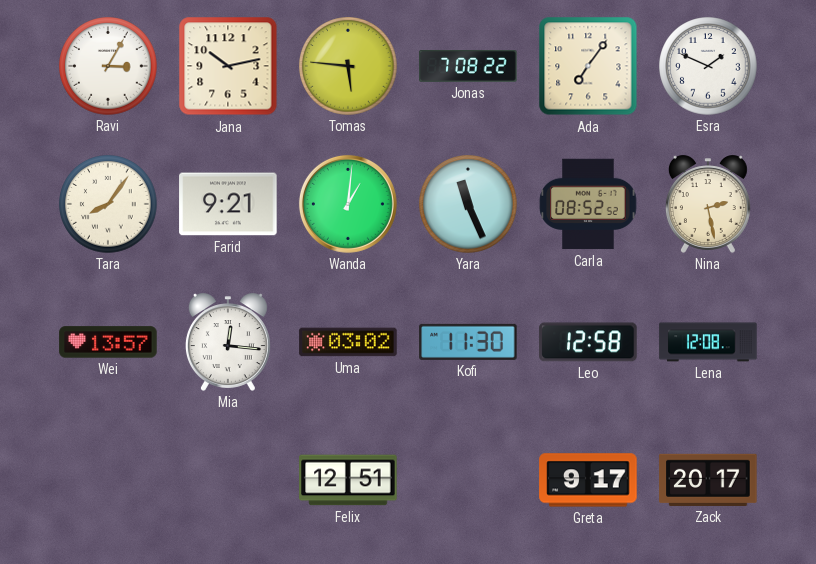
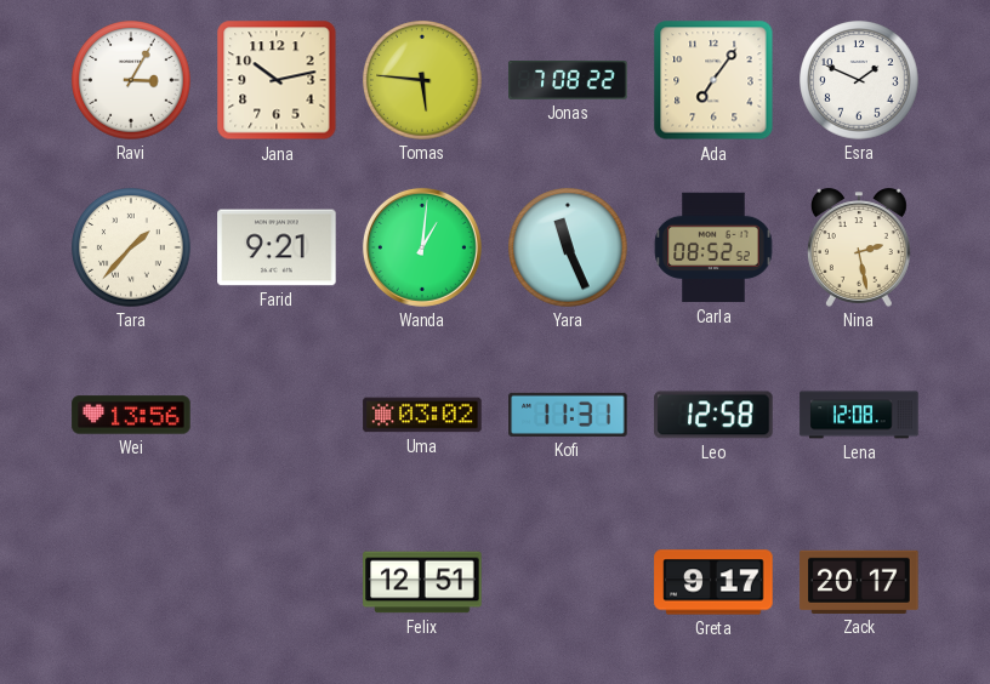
Tara: 8:06 -> 1:37 (131, 247)
Wei: 13:57 -> 13:56 (131, 415)
Mia: 12:16 -> none (228, 342)
Kofi: 11:30 -> 11:31 (568, 415)
